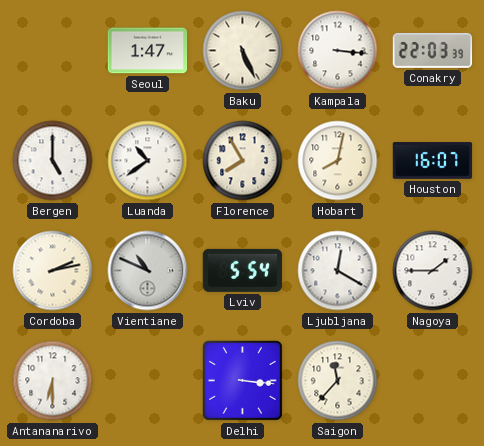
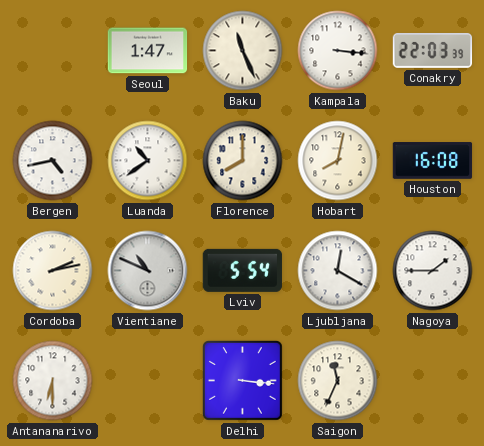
Baku: 5:26 -> 11:26 (243, 51)
Bergen: 5:00 -> 4:43 (53, 161)
Florence: 7:55 -> 8:00 (243, 161)
Houston: 16:07 -> 16:08 (433, 161)
Saigon: 11:37 -> 11:34 (338, 381)
